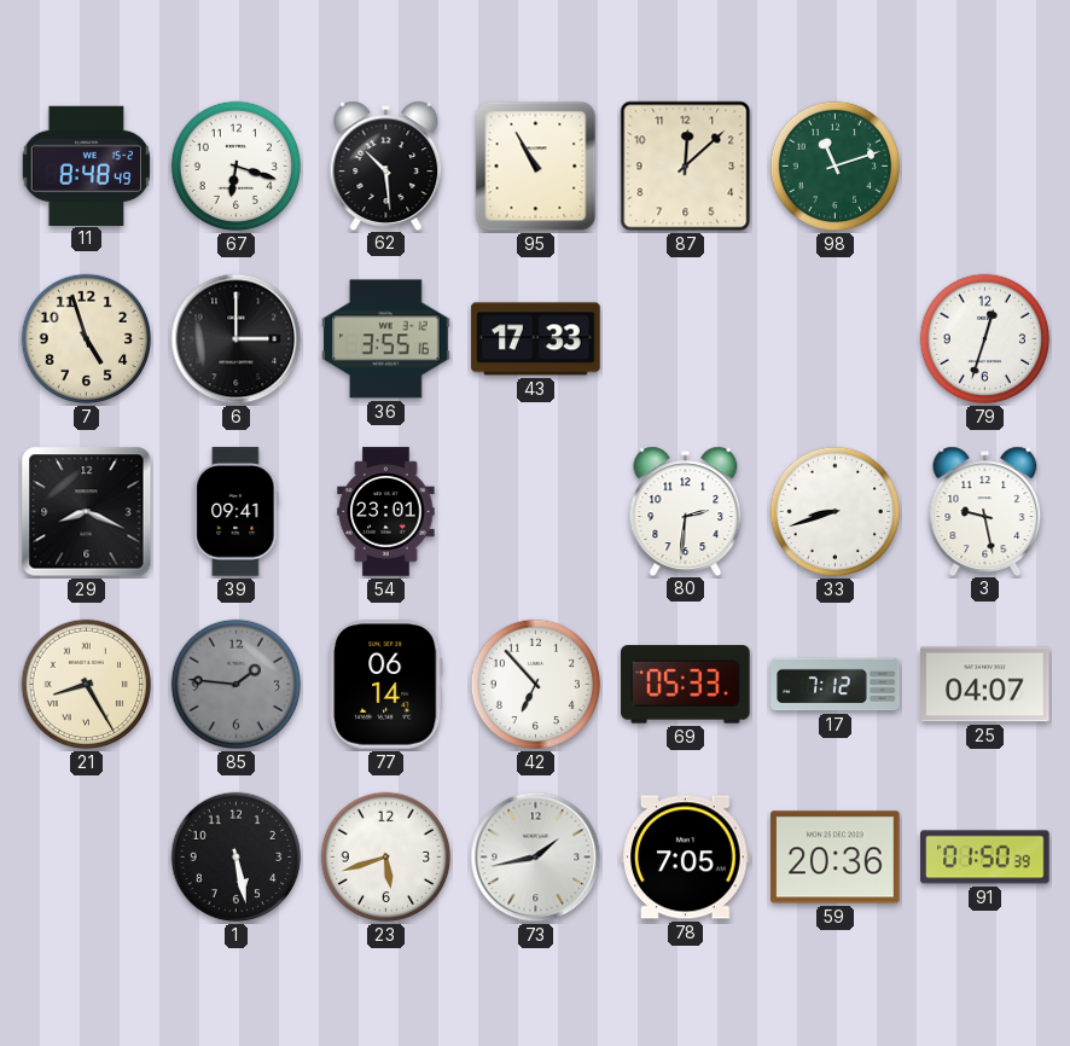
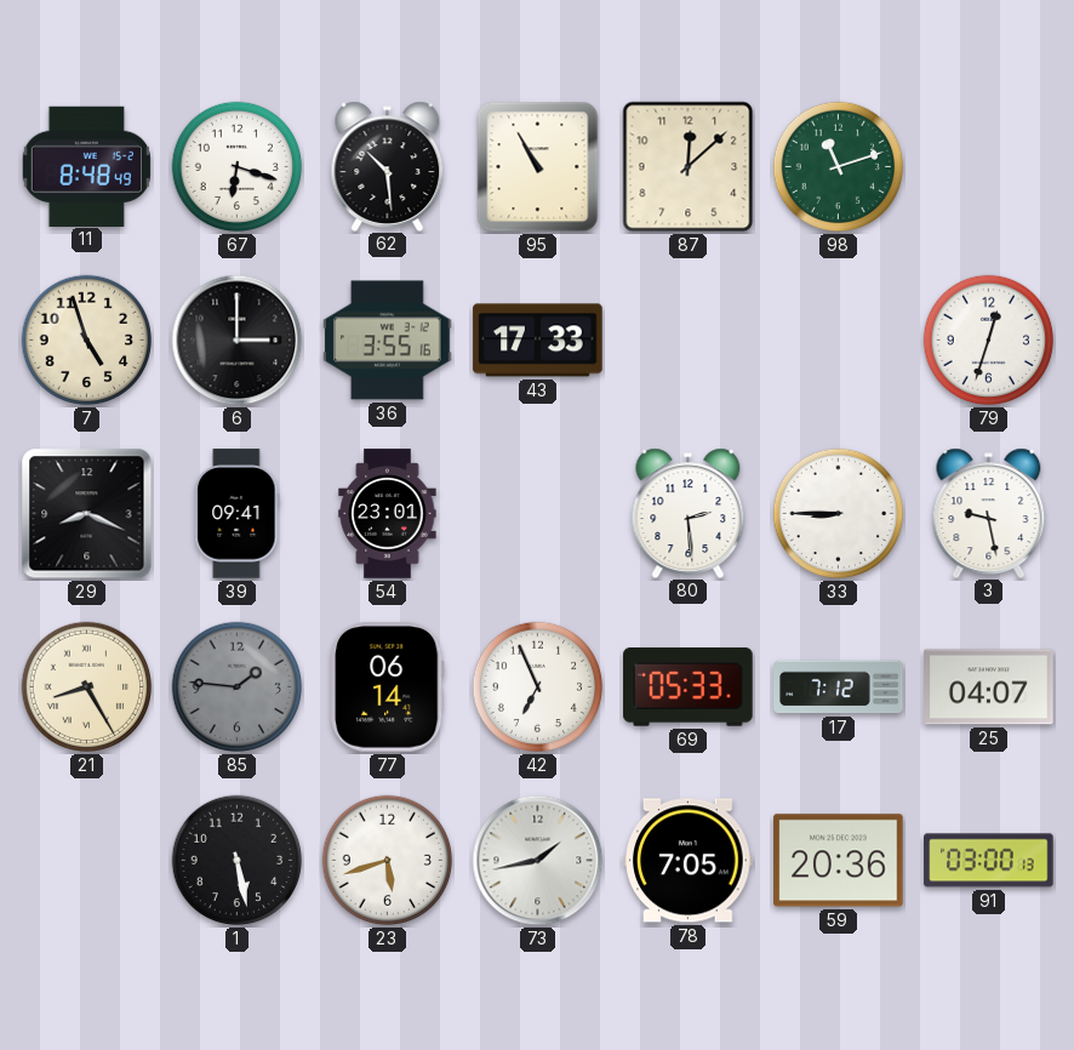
80: 2:31 -> 2:29 (689, 513)
33: 8:42 -> 8:45 (839, 514)
42: 6:53 -> 6:56 (538, 687)
91: 01:50 -> 03:00 (989, 861)
